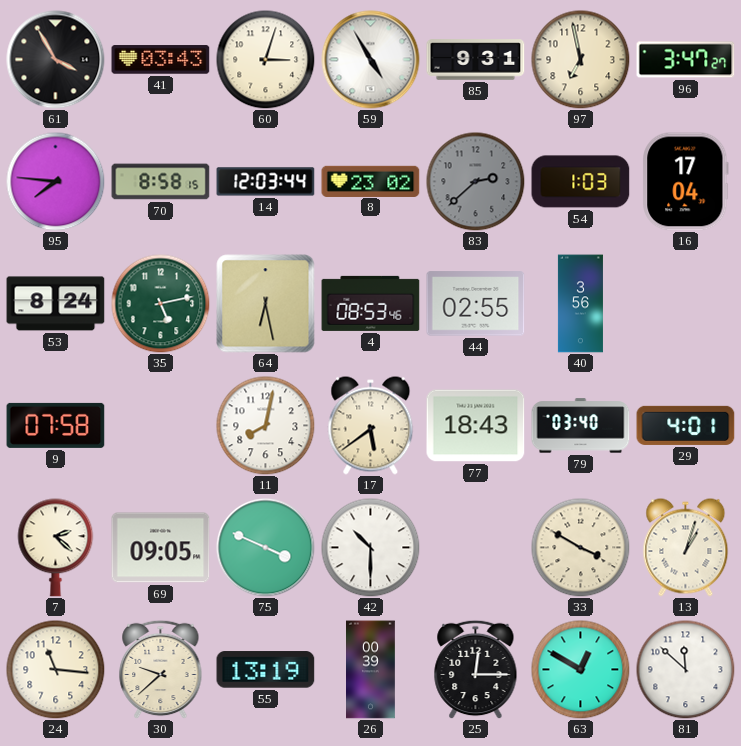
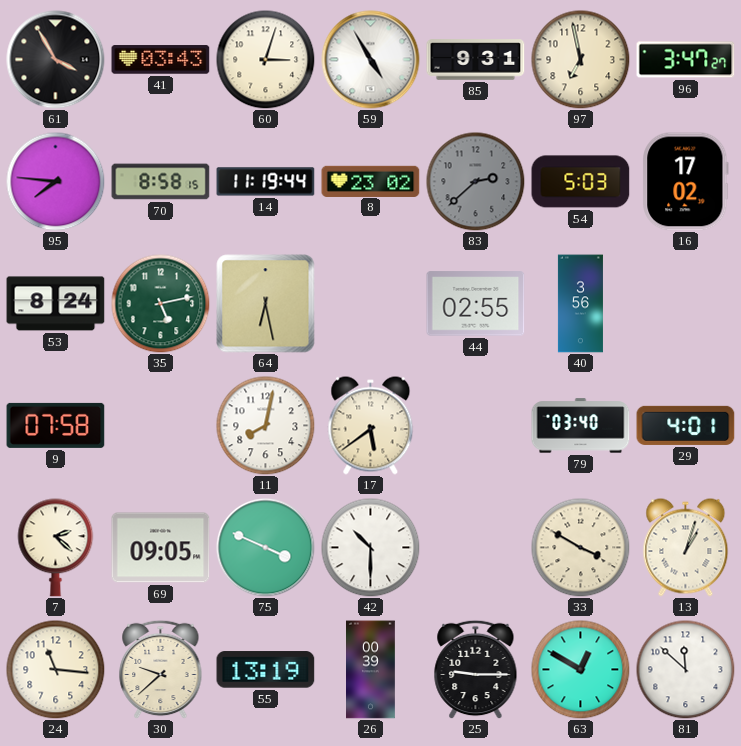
14: 12:03 -> 11:19 (266, 182)
54: 1:03 -> 5:03 (581, 182)
16: 17:04 -> 17:02 (686, 182)
4: 08:53 -> none (371, 303)
77: 18:43 -> none (476, 426)
25: 12:15 -> 9:15 (476, 669)
